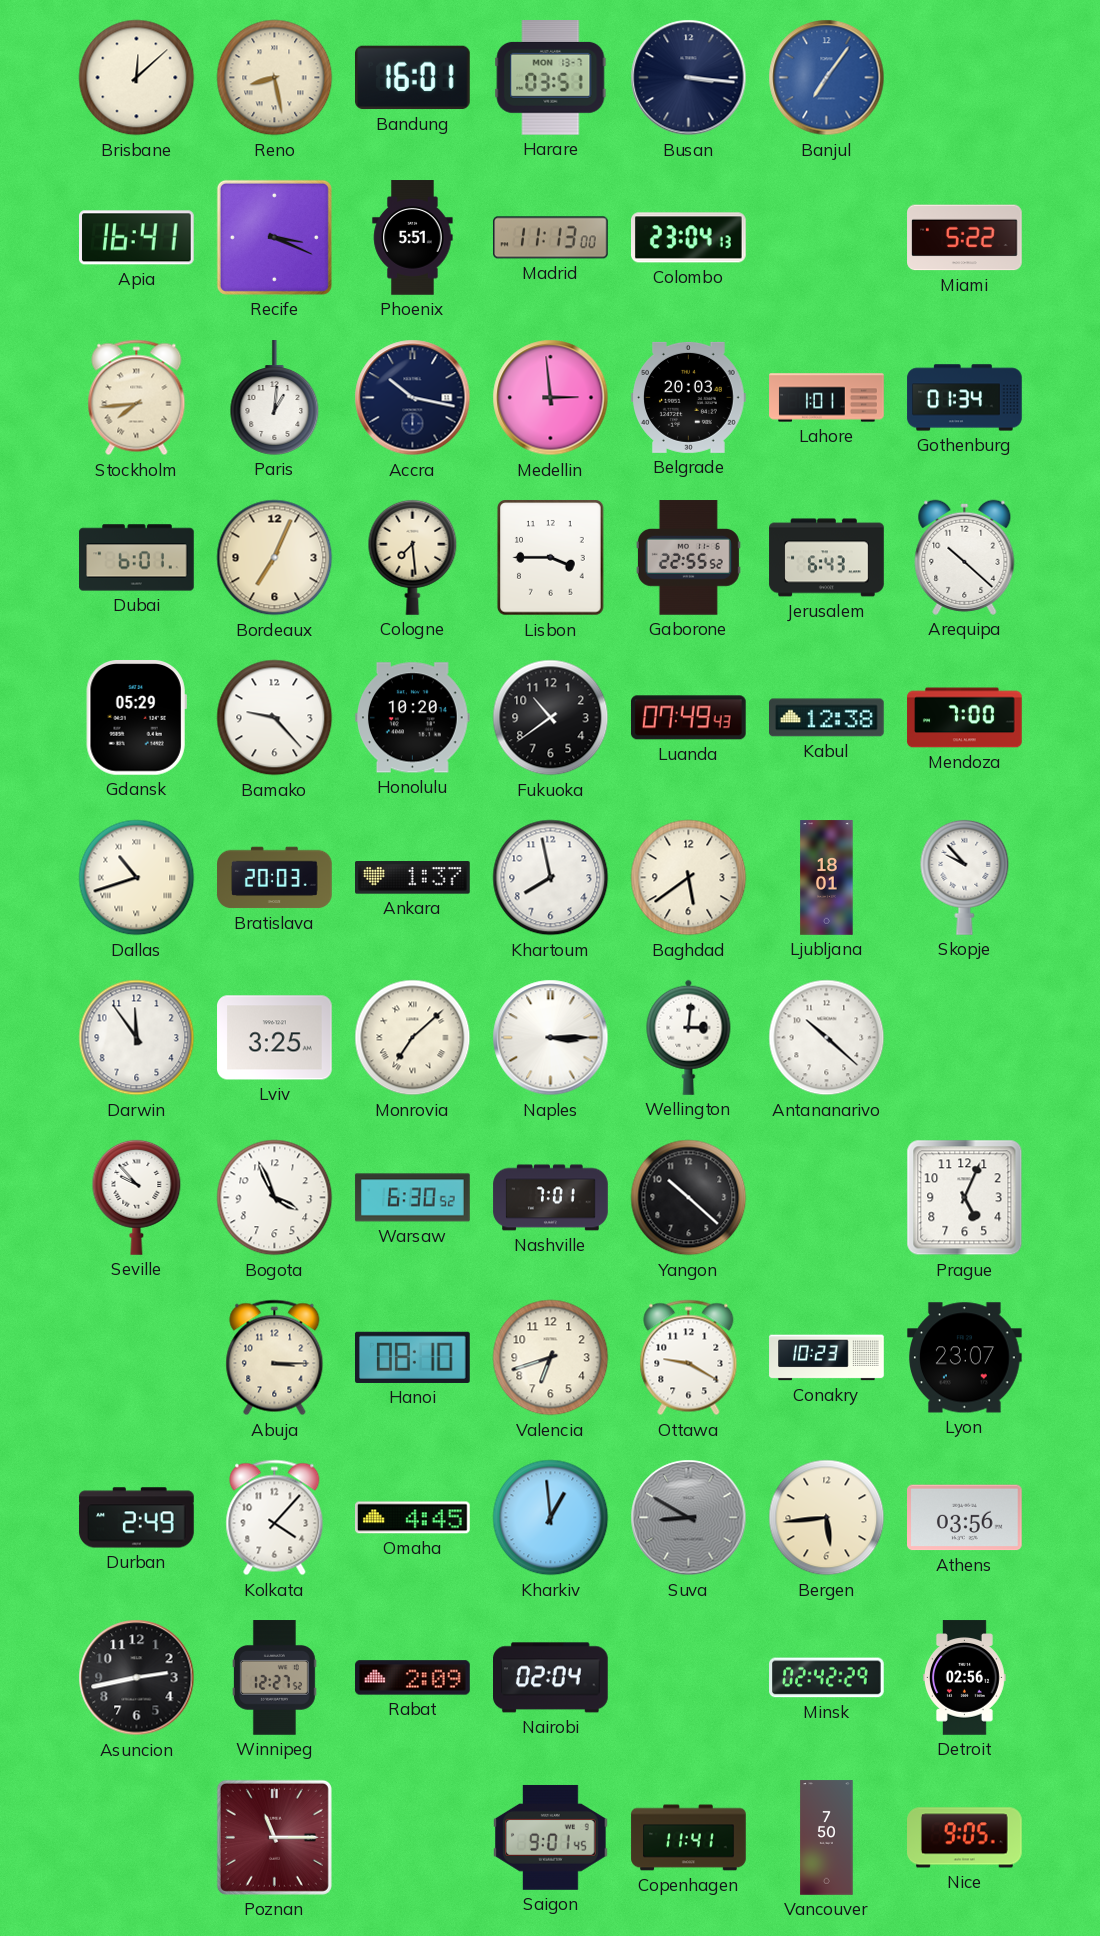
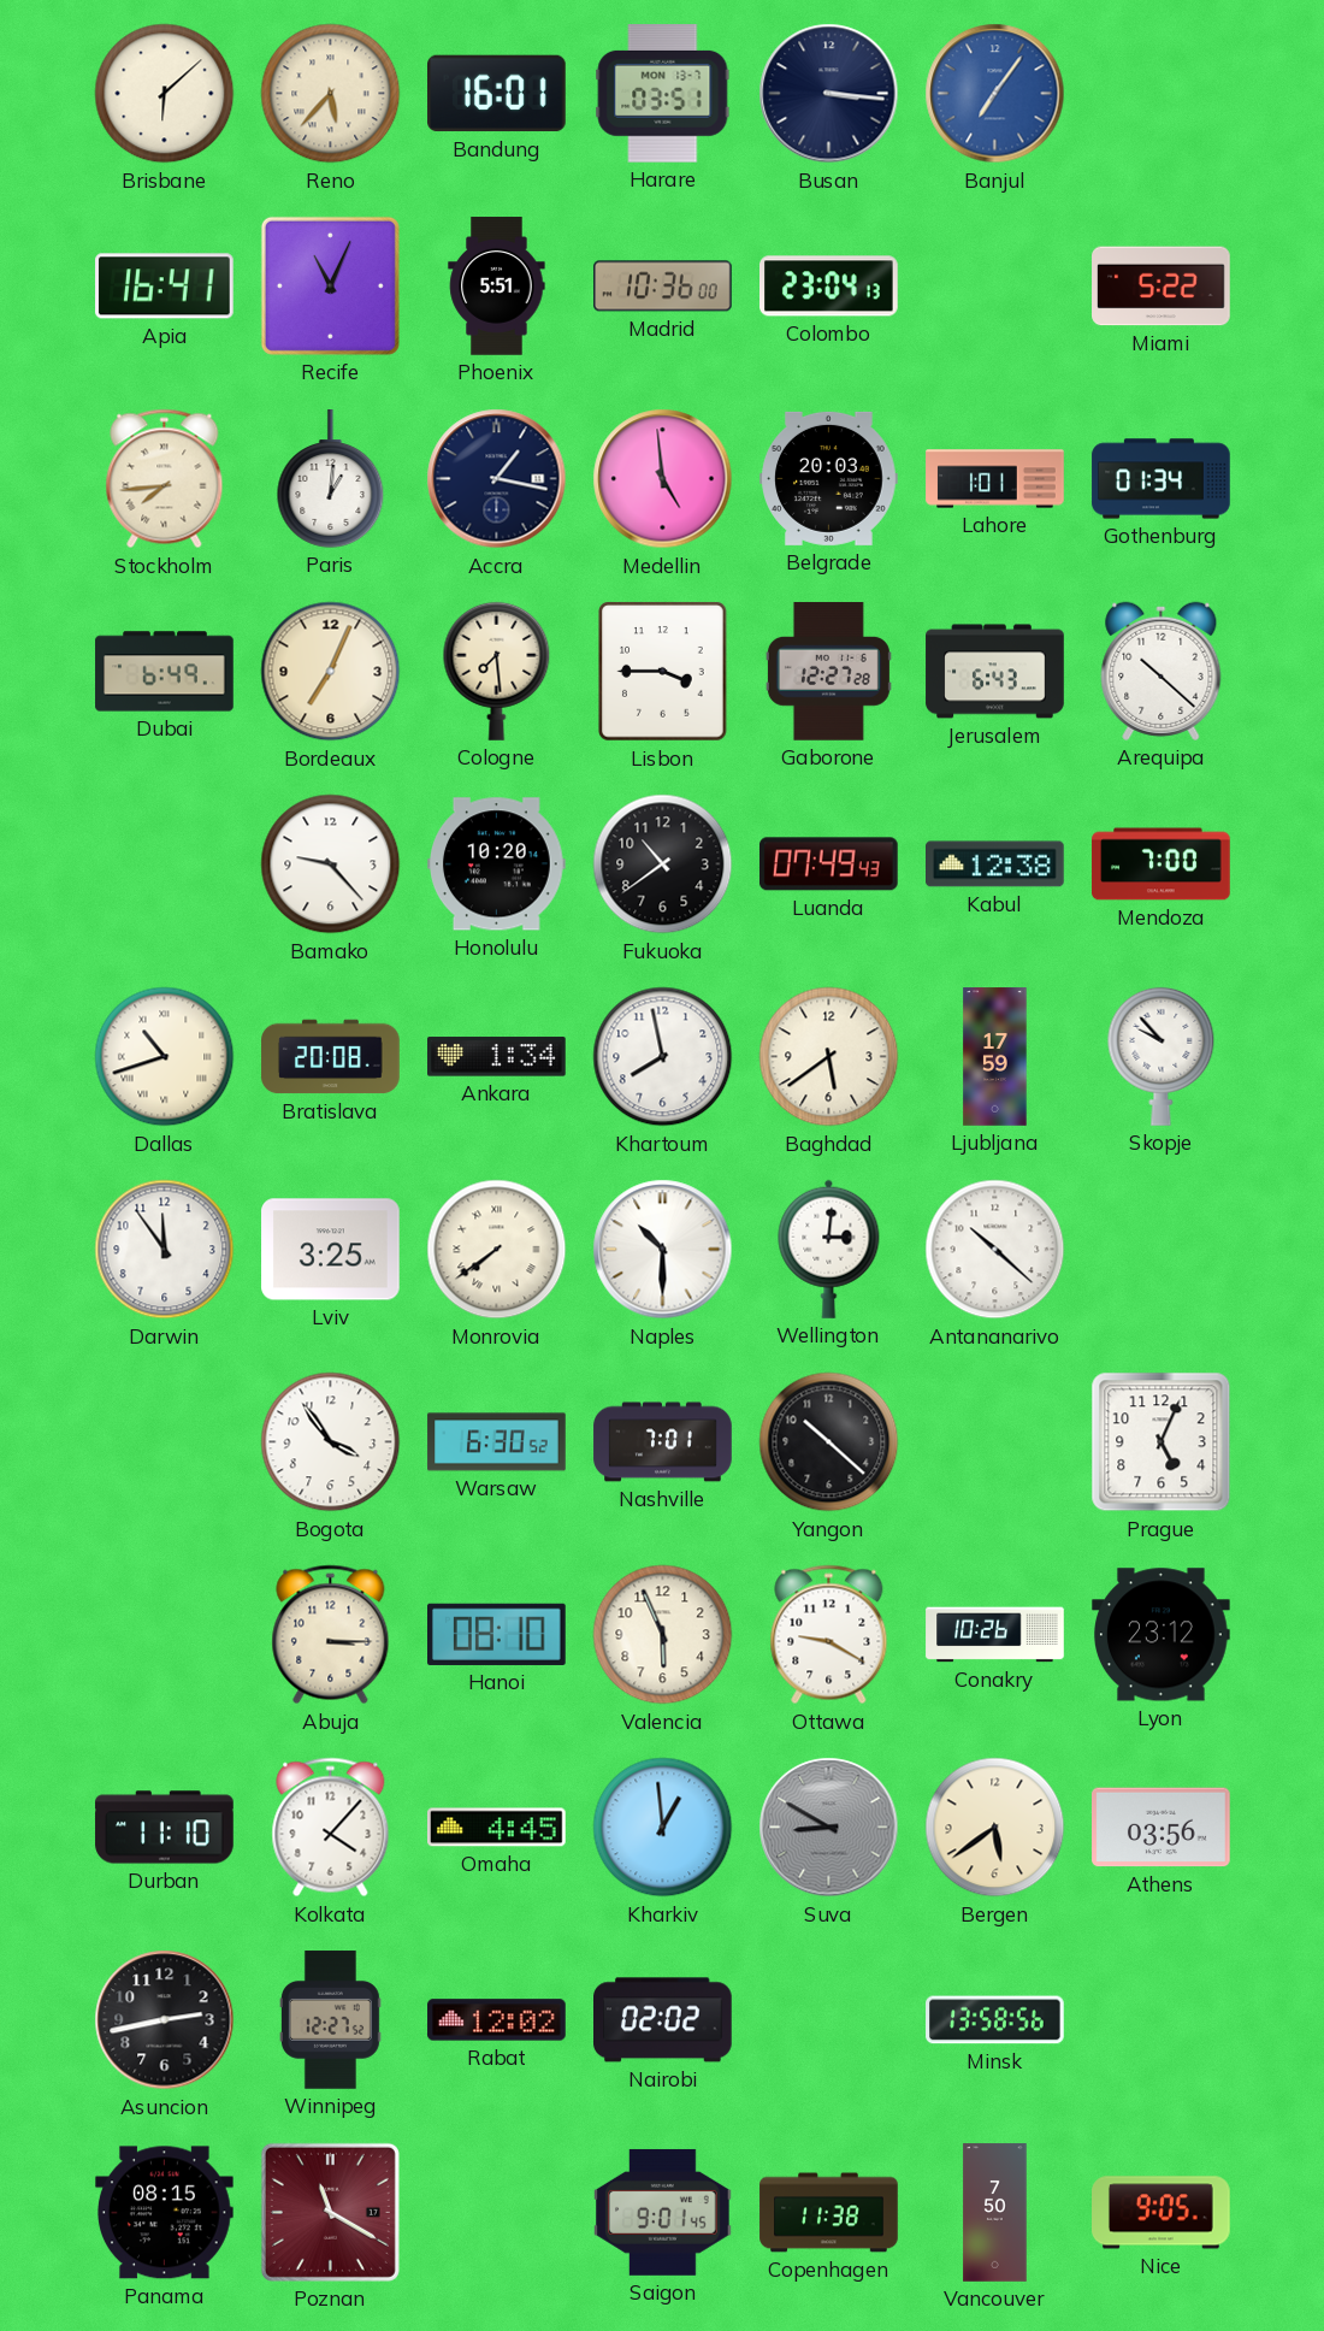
Brisbane: 12:08 -> 6:08 (165, 94)
Reno: 8:28 -> 5:37 (331, 94)
Recife: 3:19 -> 11:04 (330, 285)
Madrid: 11:13 -> 10:36 (663, 287)
Accra: 10:17 -> 1:17 (497, 479)
Medellin: 2:59 -> 4:59 (663, 479)
Dubai: 6:01 -> 6:49 (165, 672)
Gaborone: 22:55 -> 12:27 (828, 672)
Gdansk: 05:29 -> none (136, 718)
Bratislava: 20:03 -> 20:08 (331, 1057)
Ankara: 1:37 -> 1:34 (497, 1057)
Ljubljana: 18:01 -> 17:59 (995, 1057)
Monrovia: 7:08 -> 7:39 (497, 1250)
Naples: 3:15 -> 10:30 (663, 1250)
Seville: 9:53 -> none (137, 1197)
Bogota: 3:56 -> 3:54 (331, 1442)
Valencia: 6:42 -> 5:56 (663, 1635)
Conakry: 10:23 -> 10:26 (995, 1635)
Lyon: 23:07 -> 23:12 (1162, 1635)
Durban: 2:49 -> 11:10 (165, 1828)
Bergen: 5:44 -> 5:39 (995, 1828)
Rabat: 2:09 -> 12:02 (497, 2020)
Nairobi: 02:04 -> 02:02 (663, 2020)
Minsk: 02:42 -> 13:58 (995, 2020)
Detroit: 02:56 -> none (965, 1678)
Panama: none -> 08:15 (165, 2213)
Poznan: 11:15 -> 11:20 (330, 2212)
Copenhagen: 11:41 -> 11:38 (829, 2213)
